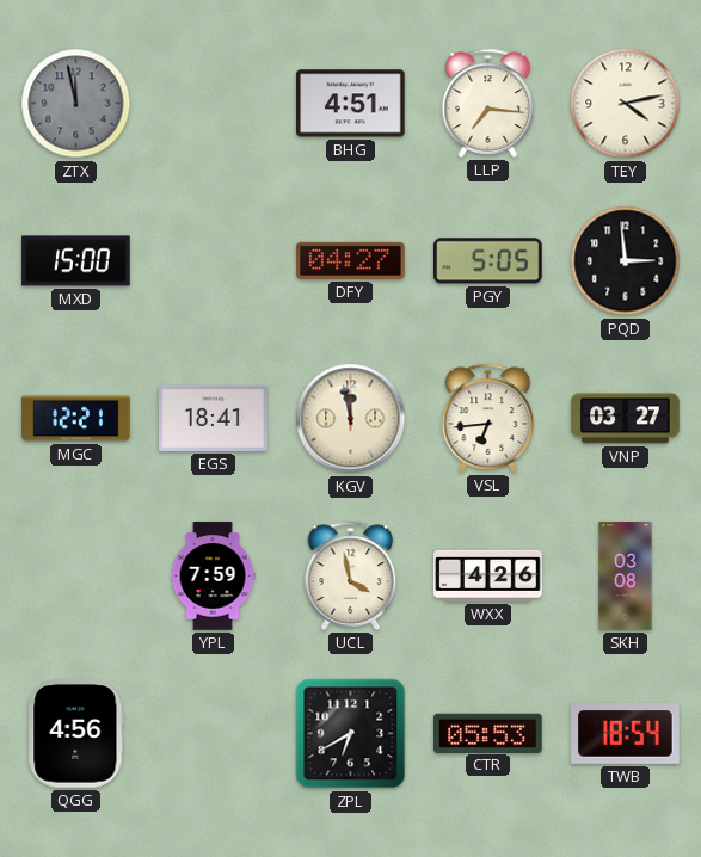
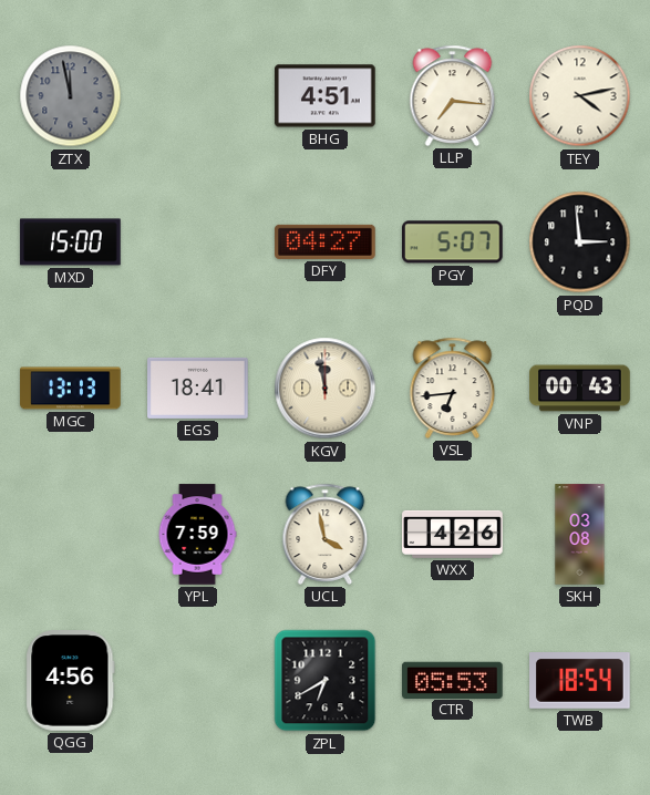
PGY: 5:05 -> 5:07 (453, 242)
MGC: 12:21 -> 13:13 (71, 389)
VNP: 03:27 -> 00:43 (580, 389)
